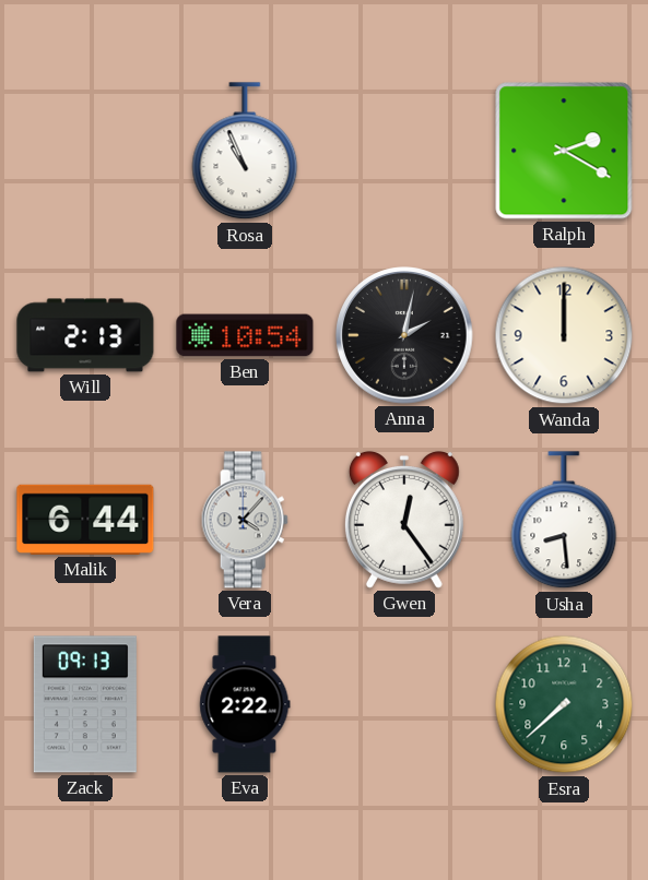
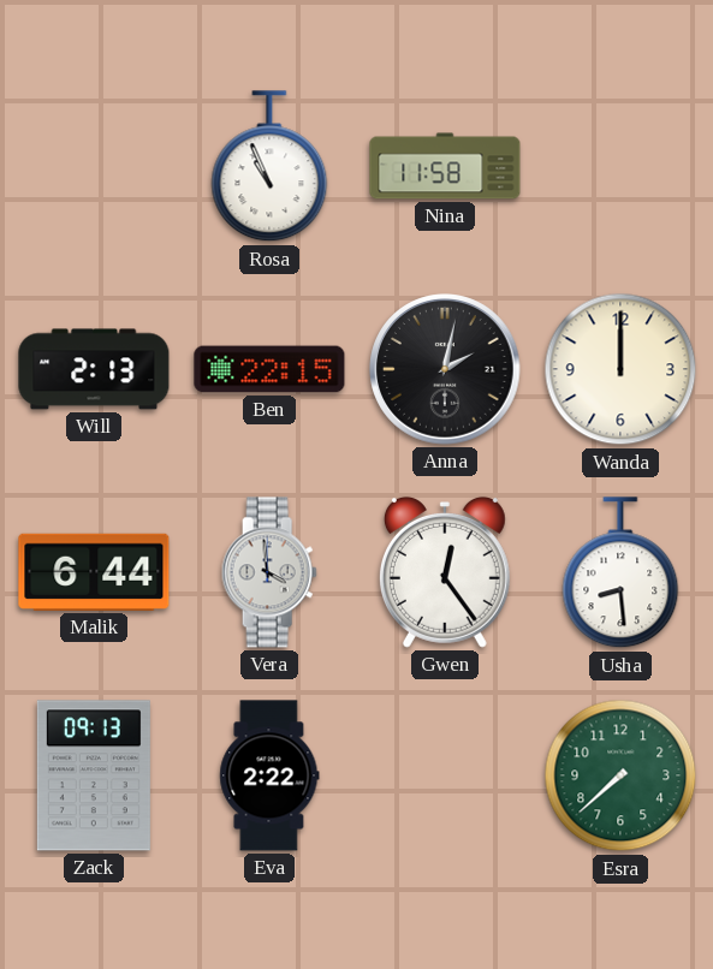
Nina: none -> 11:58 (445, 166)
Ralph: 2:20 -> none (564, 151)
Ben: 10:54 -> 22:15 (269, 369)
Vera: 4:07 -> 3:59 (269, 572)
